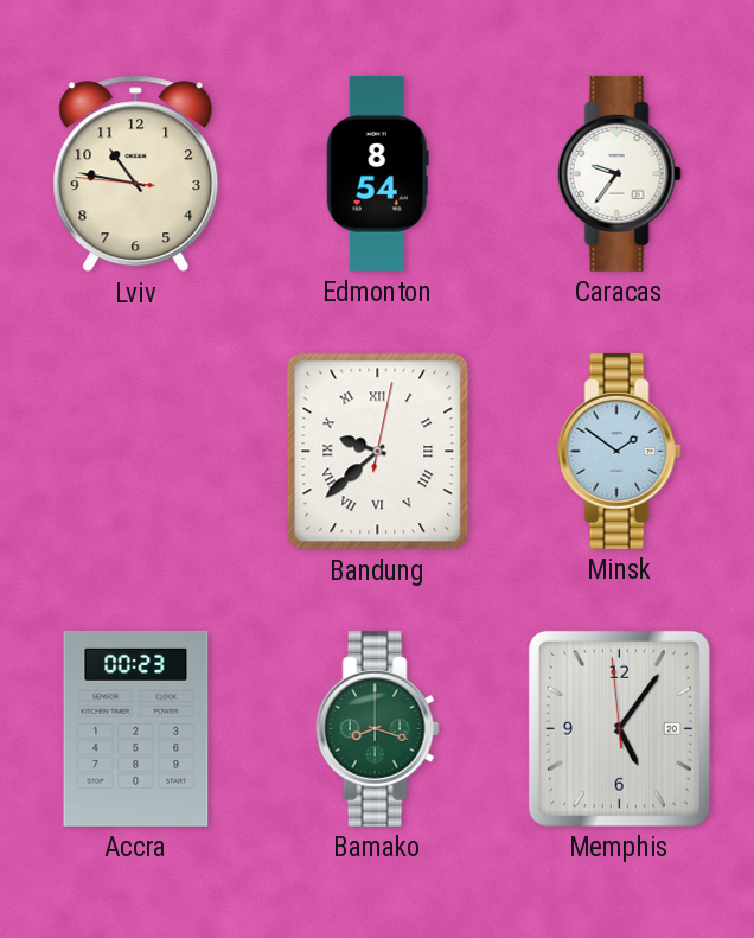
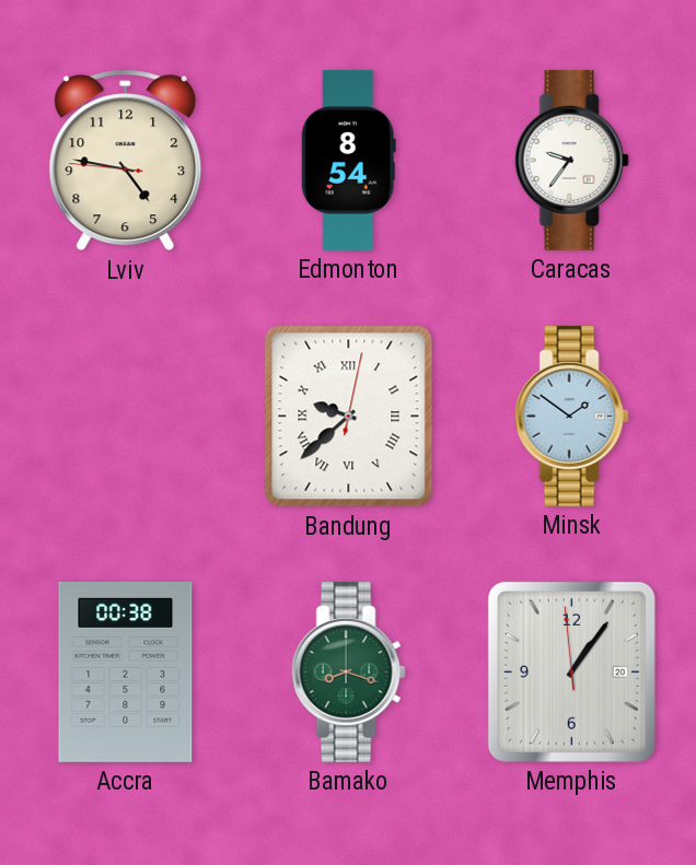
Lviv: 10:46 -> 4:46 (126, 161)
Accra: 00:23 -> 00:38 (126, 671)
Memphis: 5:05 -> 1:05 (571, 671)
